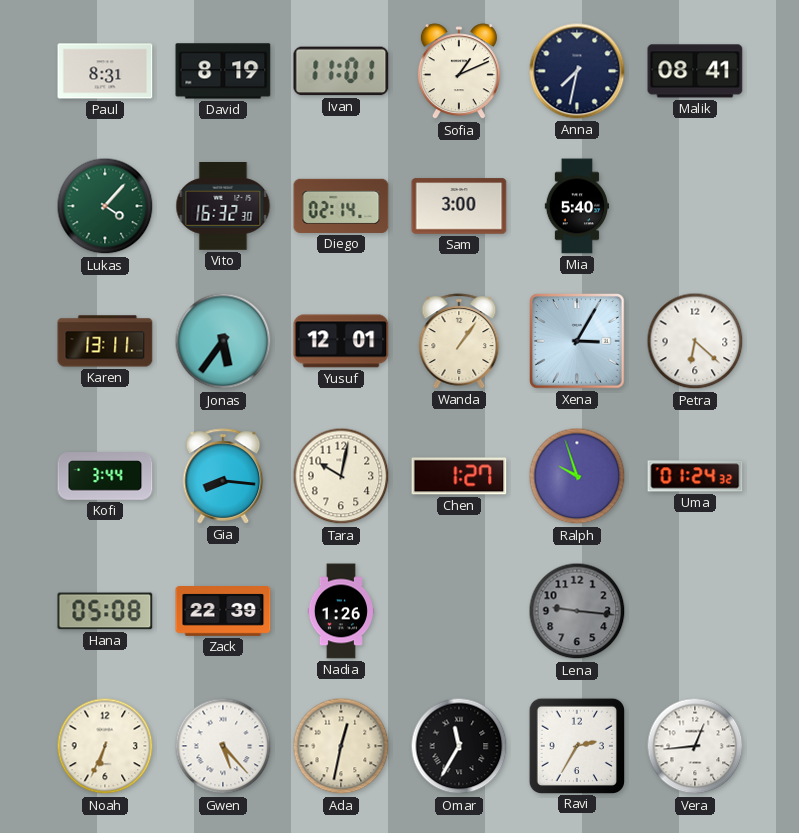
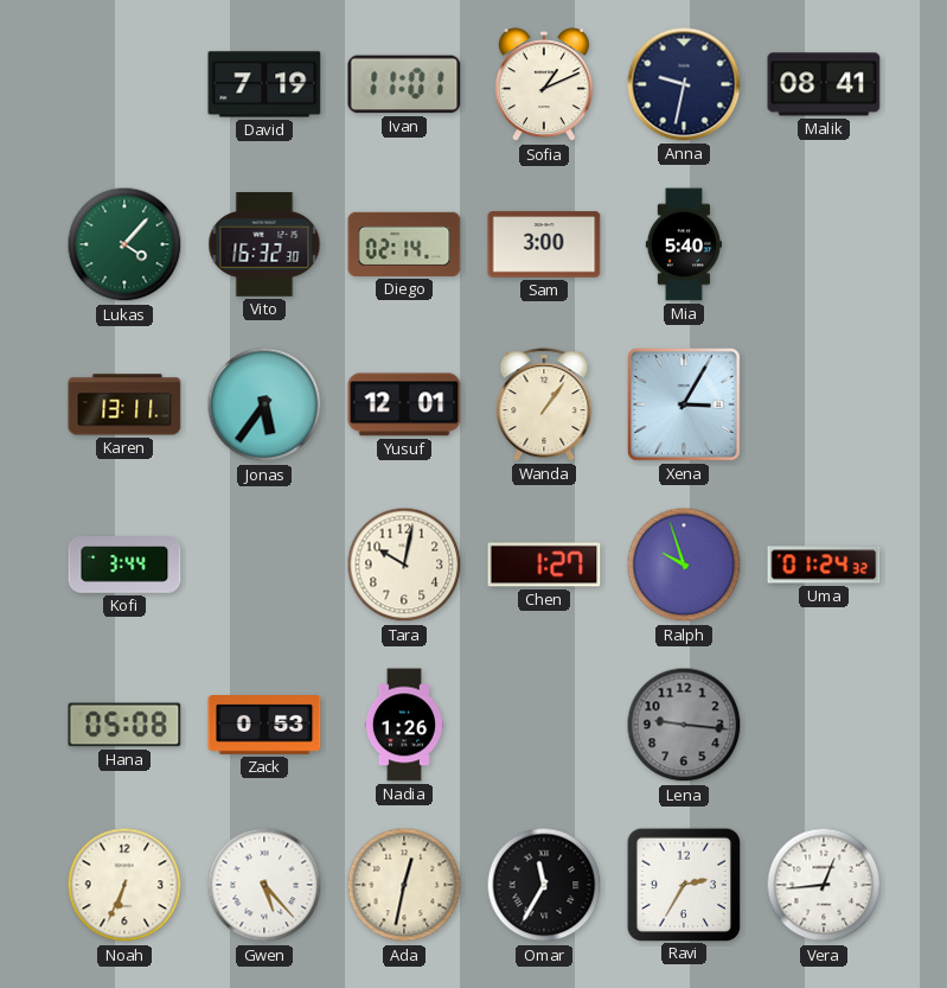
Paul: 8:31 -> none (105, 71)
David: 8:19 -> 7:19 (264, 84)
Anna: 7:32 -> 9:32 (684, 84)
Petra: 6:22 -> none (695, 341)
Gia: 8:16 -> none (223, 476)
Zack: 22:39 -> 0:53 (264, 726)
